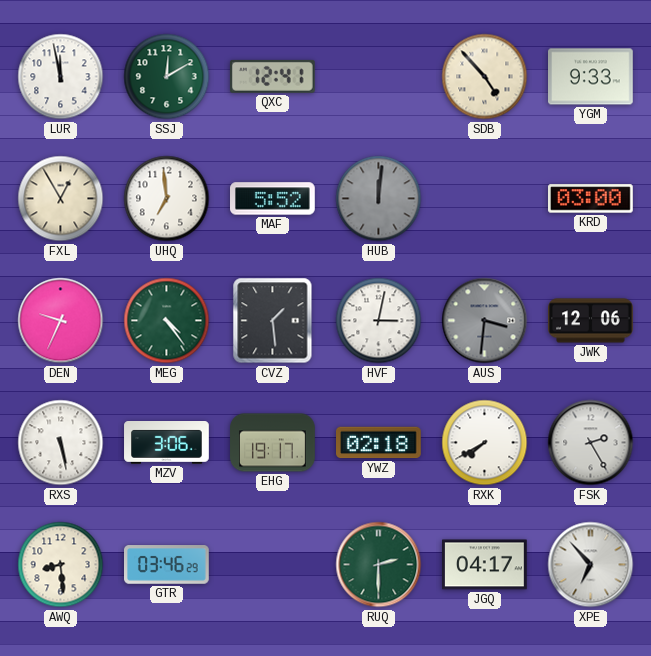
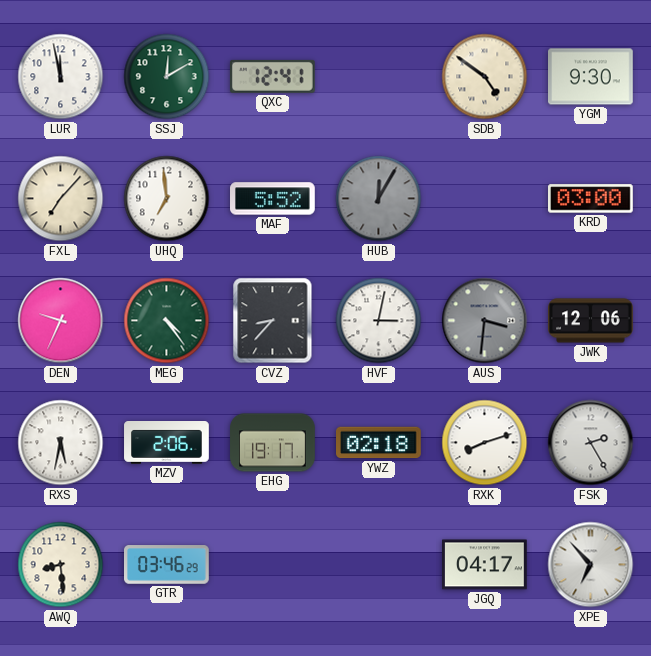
SDB: 4:53 -> 4:51 (485, 77)
YGM: 9:33 -> 9:30 (591, 77)
FXL: 12:55 -> 7:07 (61, 199)
HUB: 12:01 -> 12:05 (379, 199)
CVZ: 1:29 -> 8:37 (273, 321)
RXS: 5:28 -> 5:32 (61, 443)
MZV: 3:06 -> 2:06 (167, 443)
RXK: 7:40 -> 8:12 (485, 443)
RUQ: 2:30 -> none (379, 565)
